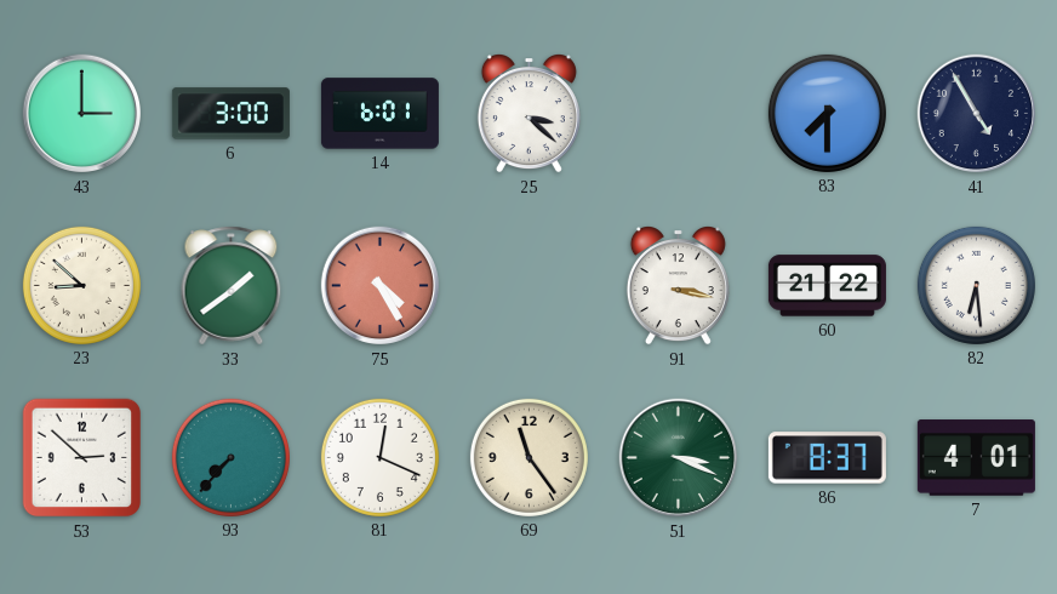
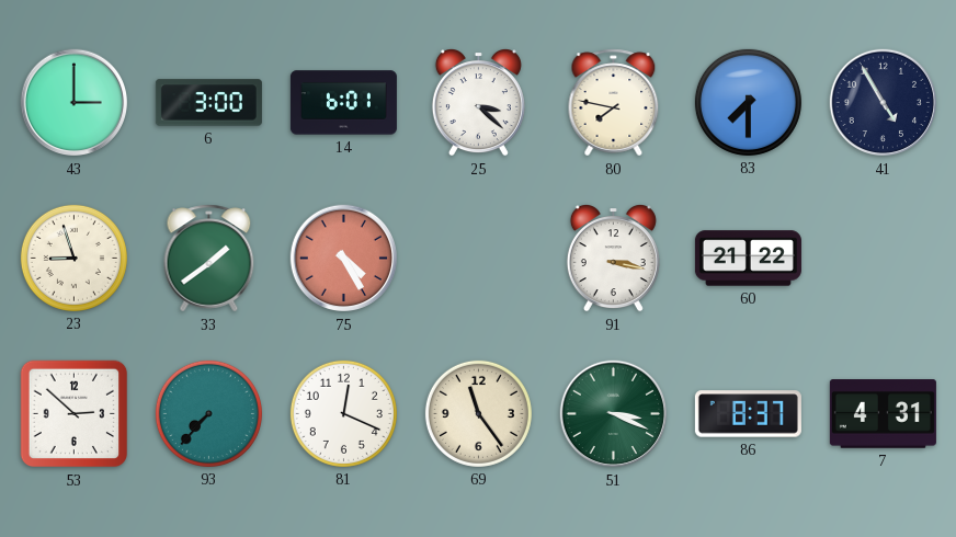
80: none -> 7:47 (614, 103)
23: 8:52 -> 8:57 (73, 258)
82: 6:29 -> none (976, 285)
7: 4:01 -> 4:31 (883, 414)
